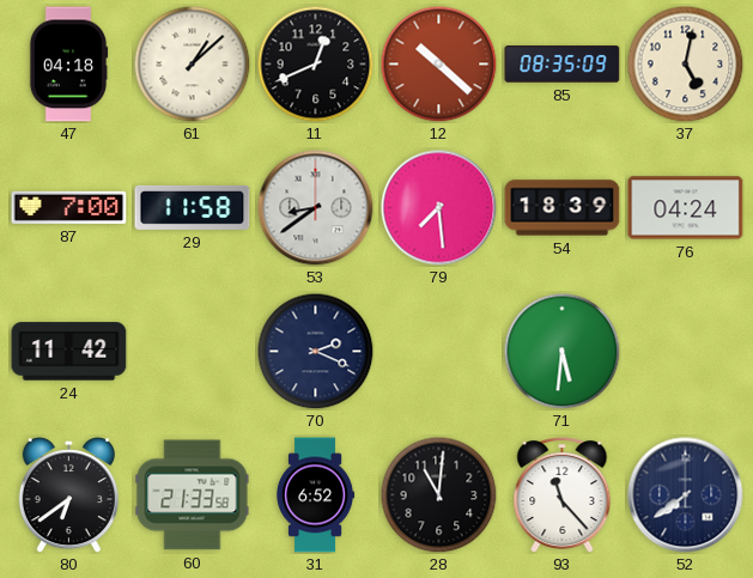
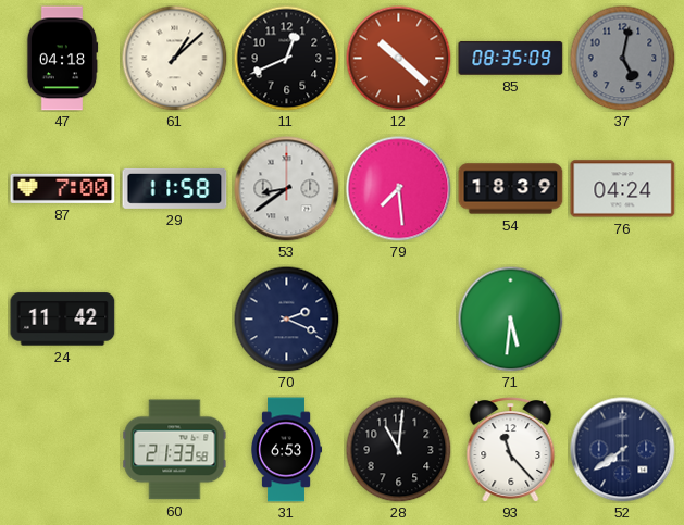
37 dial: cream -> grey (622, 58)
80: 6:39 -> none (68, 494)
31: 6:52 -> 6:53 (287, 450)
